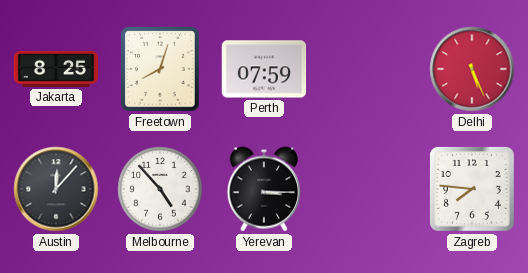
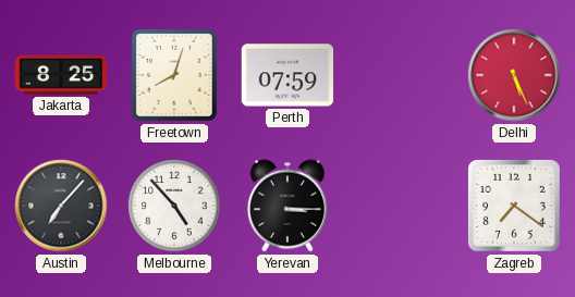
Austin: 12:07 -> 7:07 (61, 206)
Zagreb: 7:46 -> 7:21 (514, 206)
